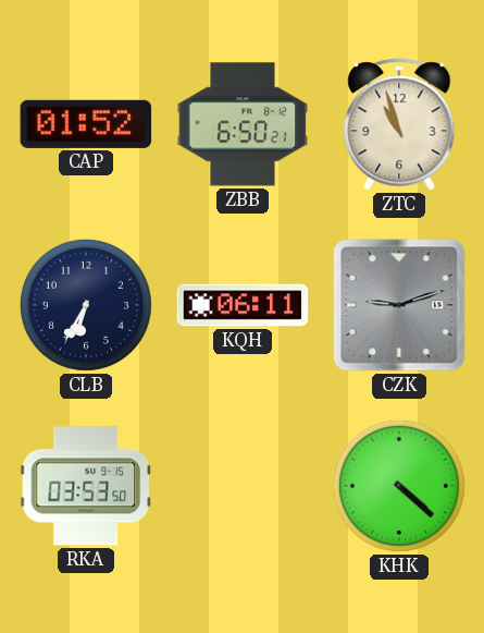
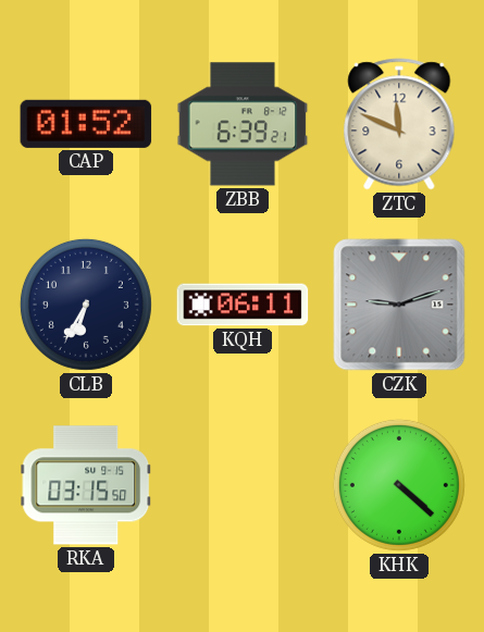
ZBB: 6:50 -> 6:39 (243, 124)
ZTC: 10:57 -> 11:49 (399, 124)
RKA: 03:53 -> 03:15 (86, 485)
